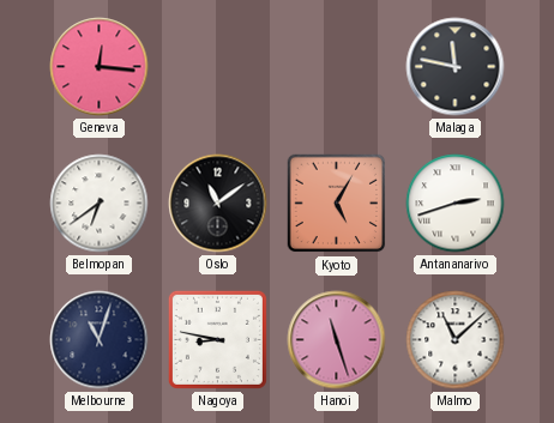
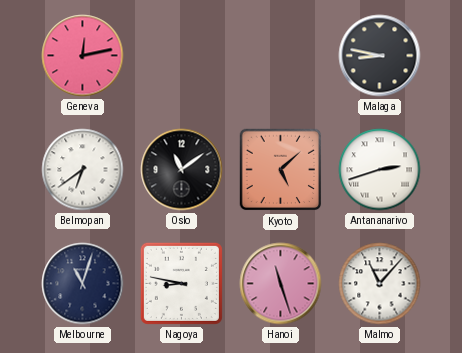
Geneva: 12:16 -> 12:13 (83, 56)
Malaga: 11:47 -> 8:47 (380, 56)
Kyoto: 5:05 -> 5:08 (281, 170)
Malmo: 11:08 -> 11:07 (380, 284)
